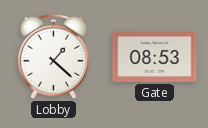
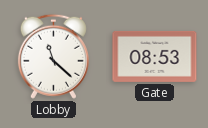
Lobby: 1:22 -> 11:22 (53, 56)
